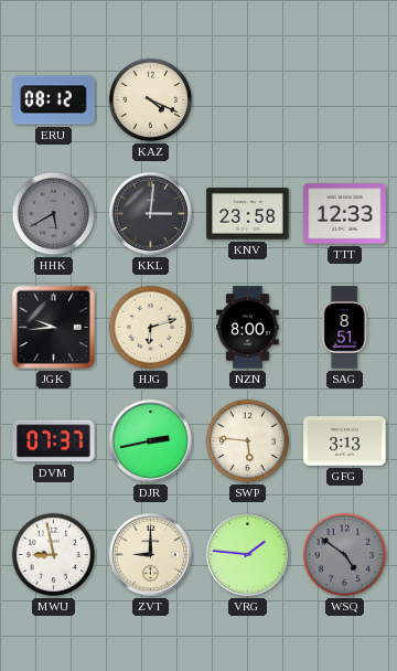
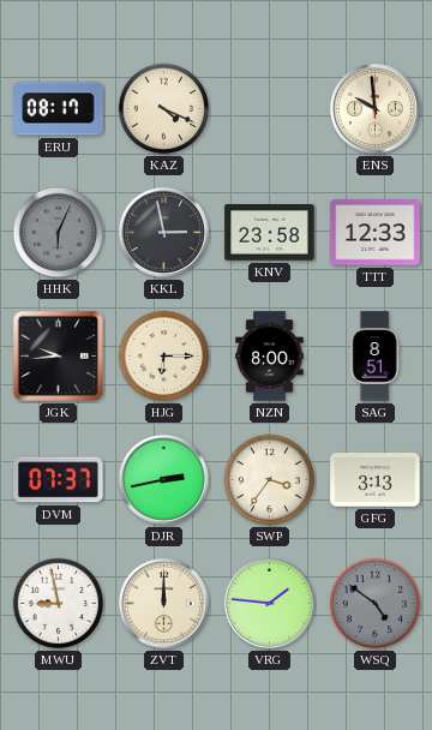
ERU: 08:12 -> 08:17 (59, 109)
ENS: none -> 9:59 (374, 108)
HHK: 5:40 -> 6:04 (59, 233)
KKL: 3:01 -> 2:58 (163, 232)
HJG: 6:12 -> 6:15 (164, 357)
SWP: 5:46 -> 3:36 (270, 480)
ZVT: 9:00 -> 12:00 (163, 603)
